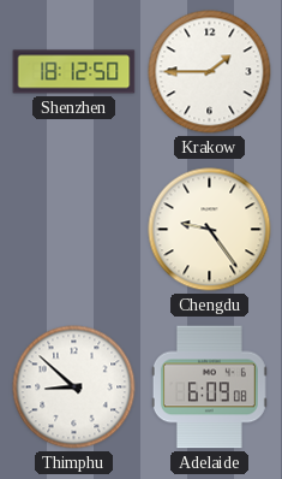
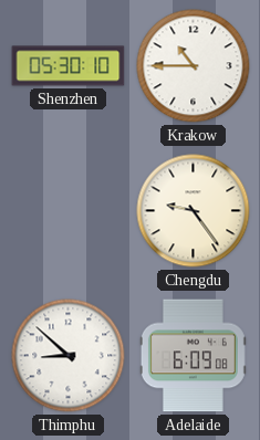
Shenzhen: 18:12 -> 05:30 (69, 66)
Krakow: 1:45 -> 10:45 (194, 66)
